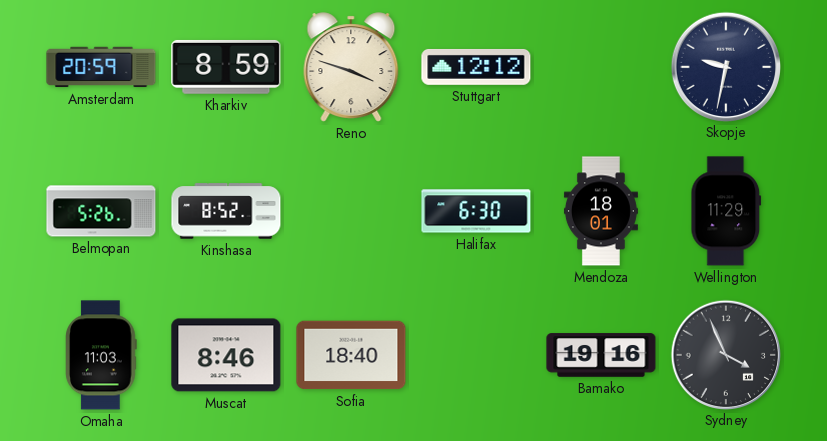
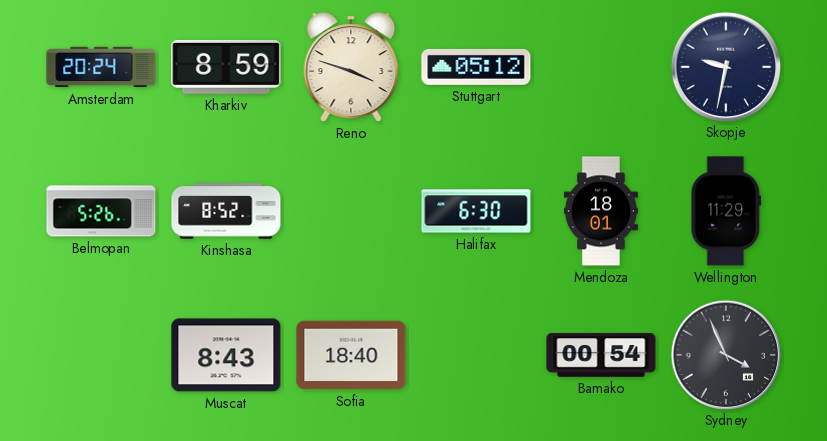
Amsterdam: 20:59 -> 20:24 (101, 67)
Stuttgart: 12:12 -> 05:12 (476, 67)
Omaha: 11:03 -> none (101, 355)
Muscat: 8:46 -> 8:43 (226, 355)
Bamako: 19:16 -> 00:54 (601, 355)
